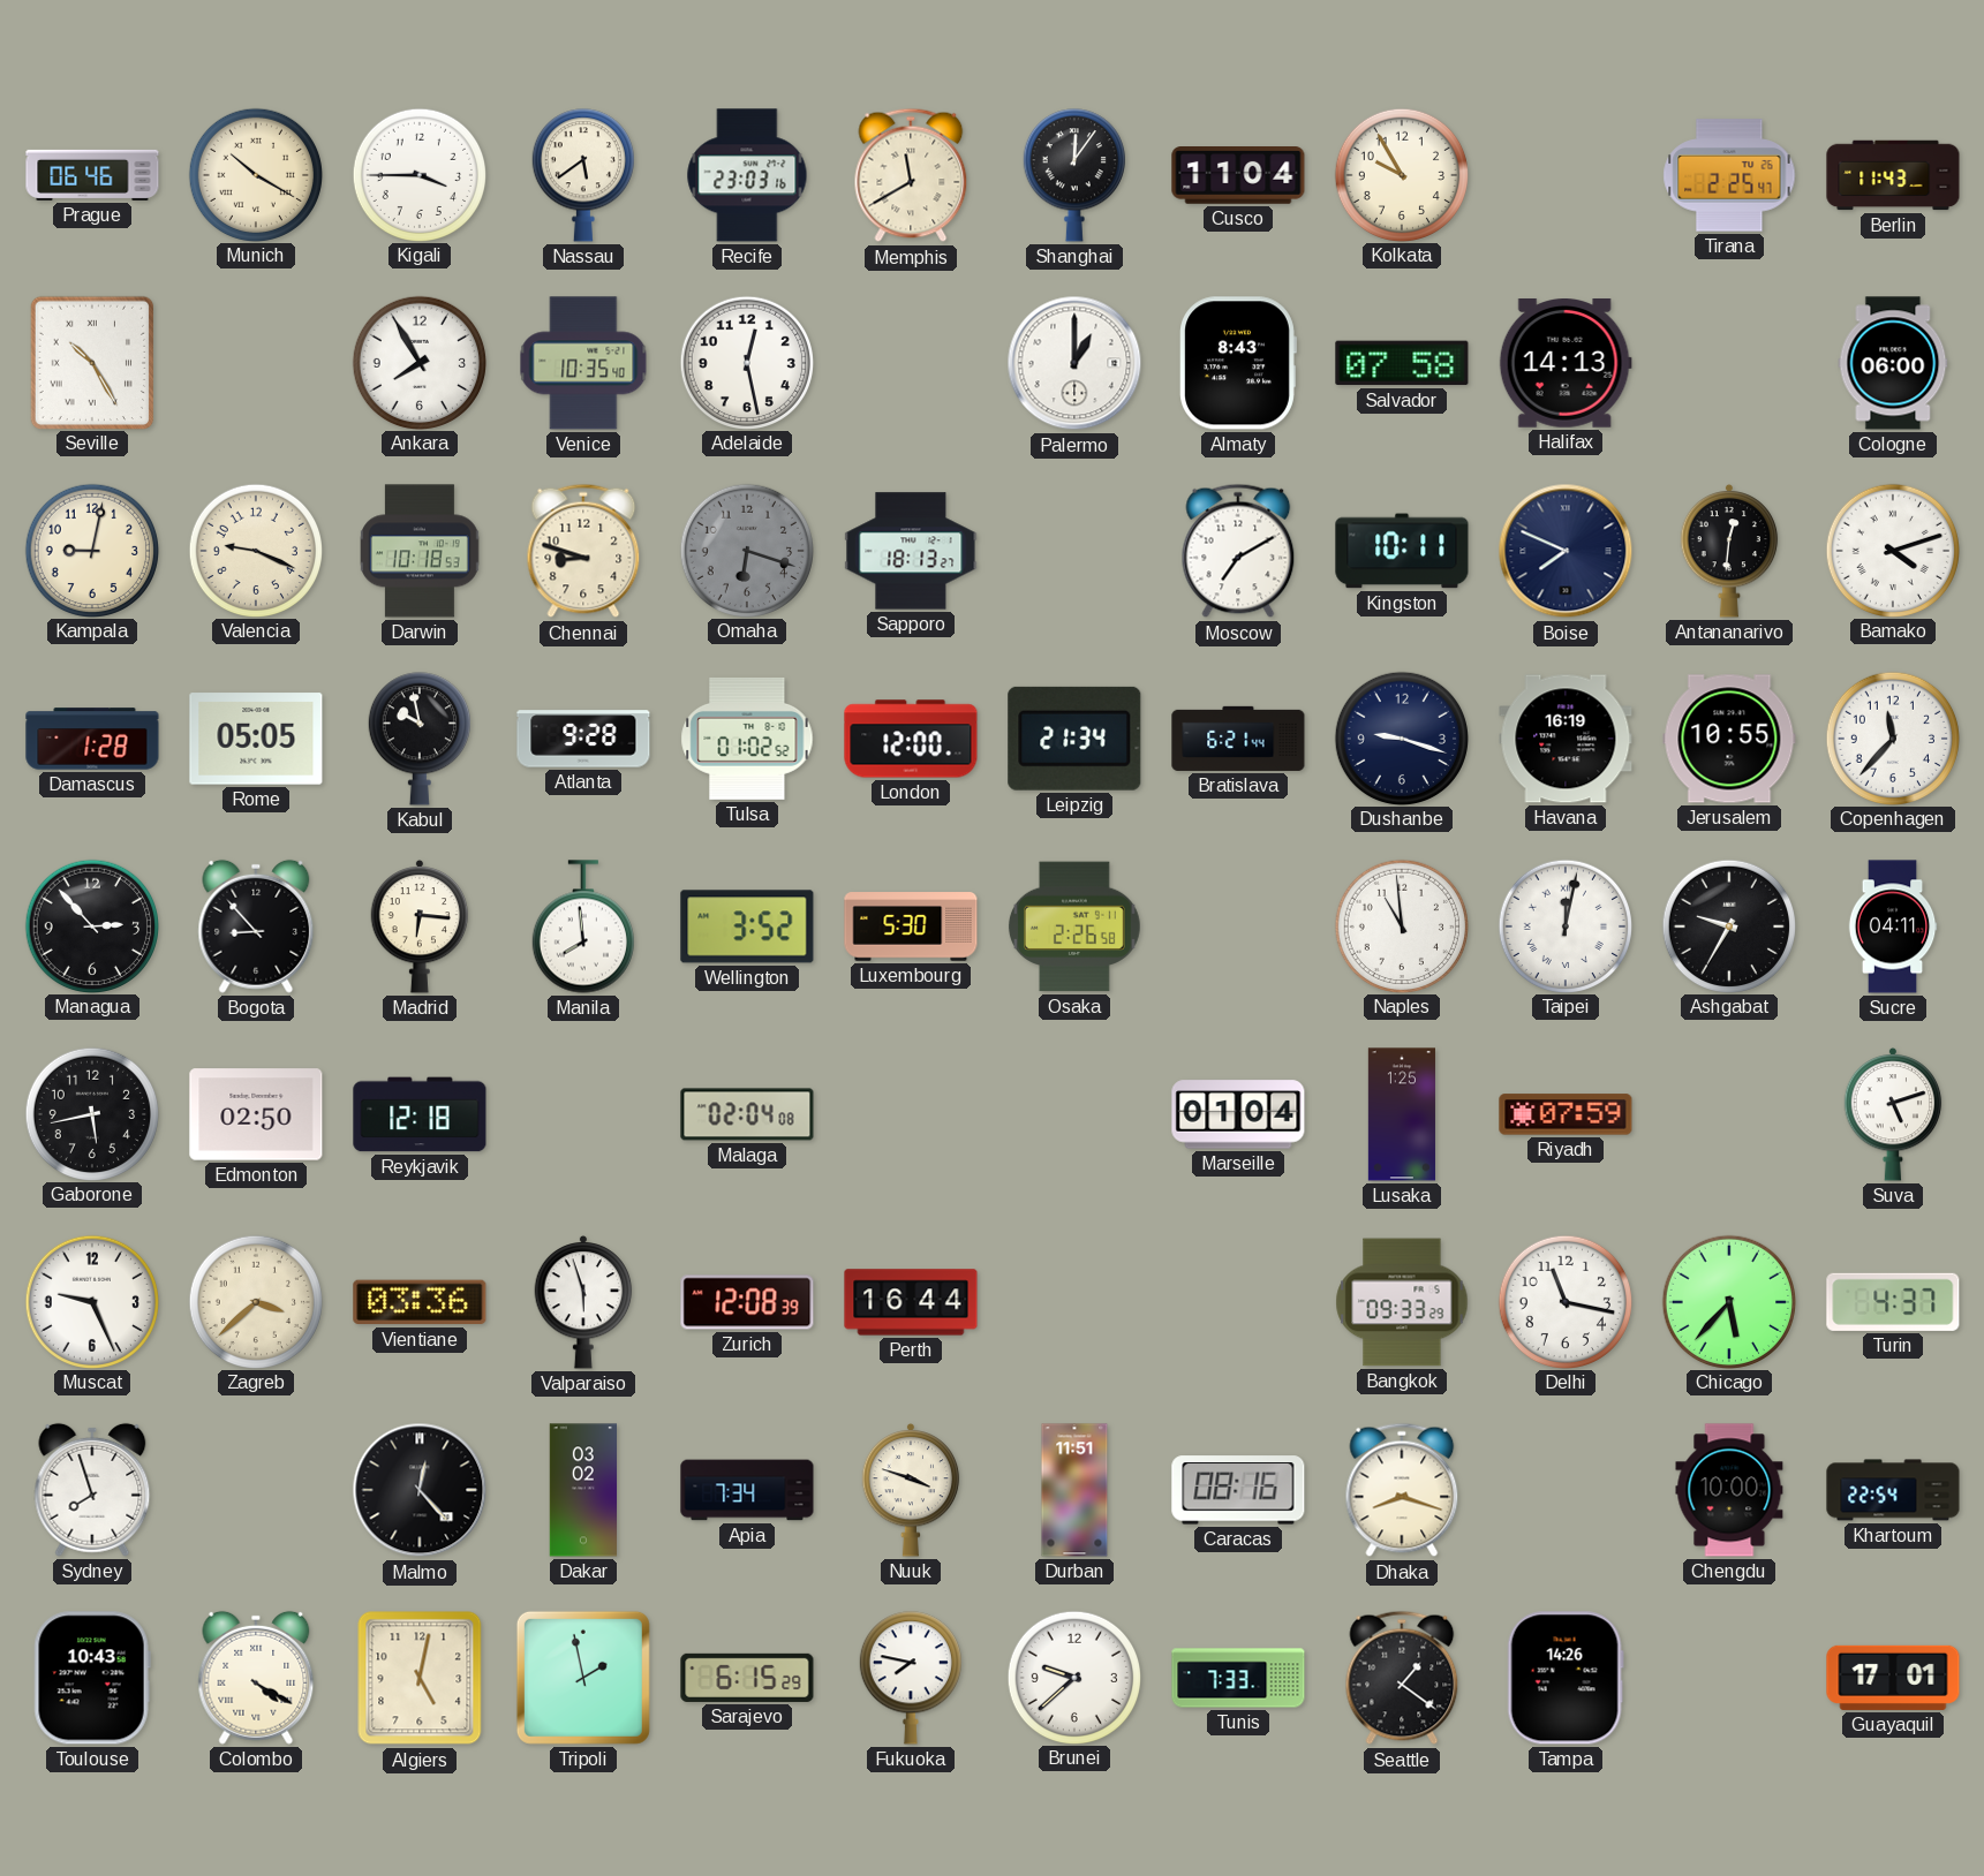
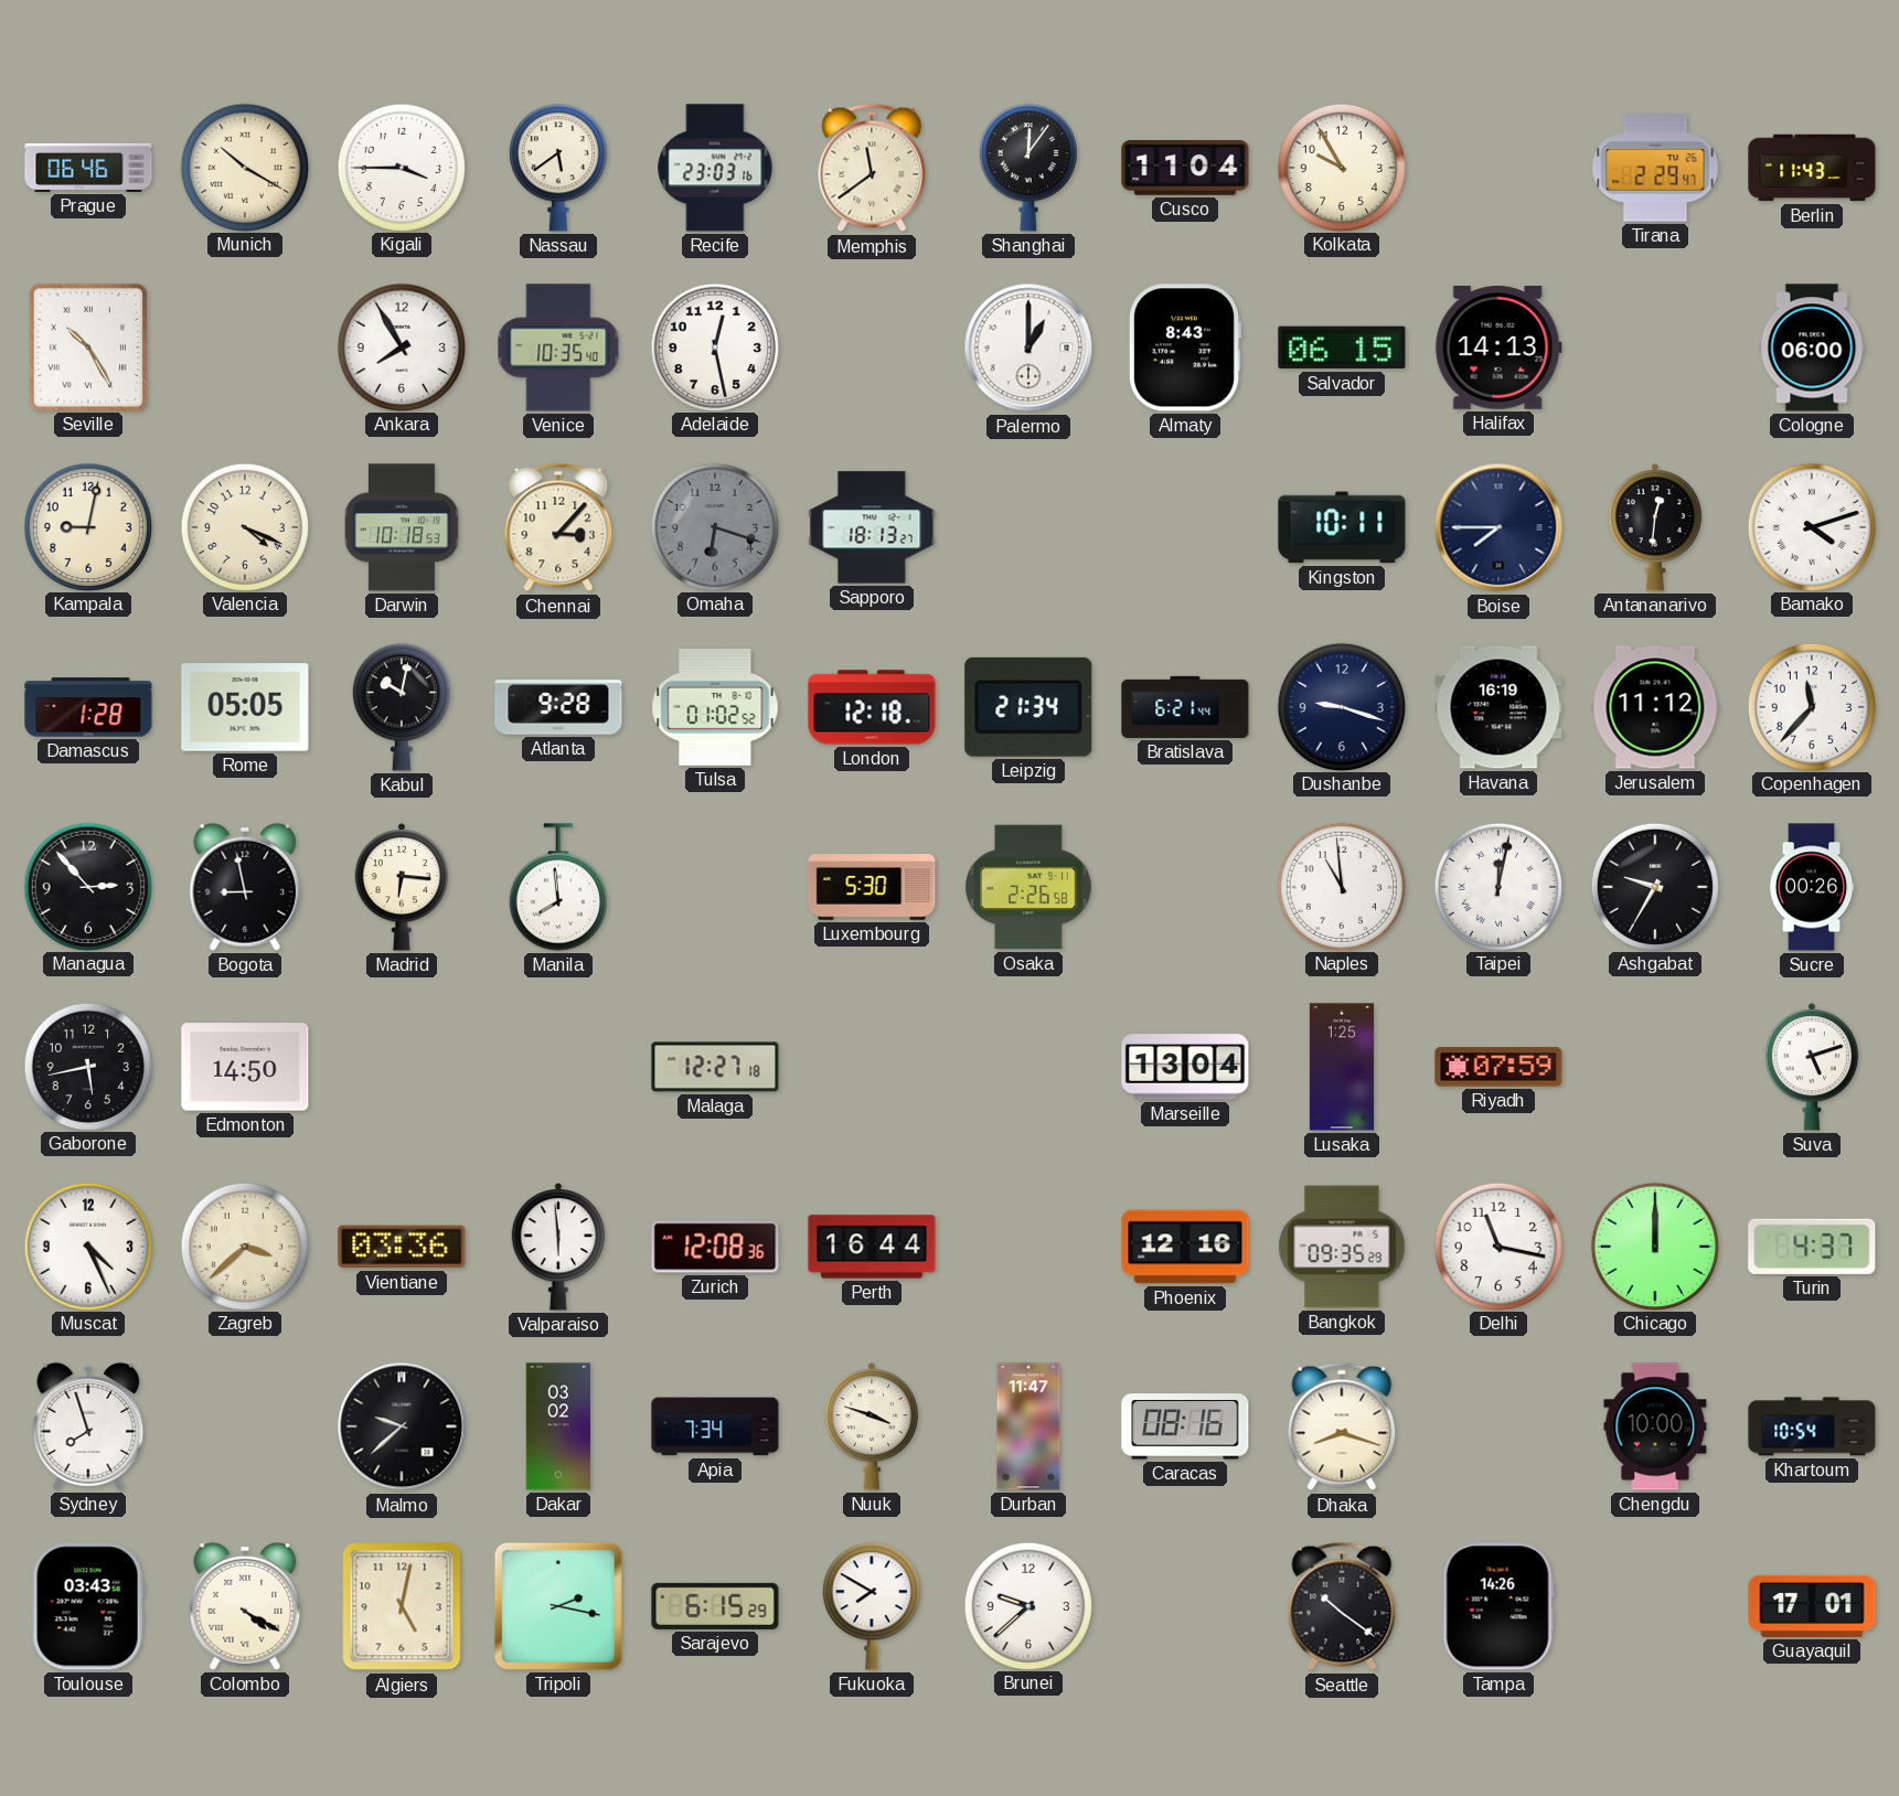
Memphis: 11:40 -> 11:39 (872, 168)
Tirana: 2:25 -> 2:29 (1655, 168)
Salvador: 07:58 -> 06:15 (1342, 348)
Valencia: 9:19 -> 4:19 (244, 526)
Chennai: 8:48 -> 3:07 (558, 527)
Moscow: 7:10 -> none (1238, 551)
Boise: 7:49 -> 7:45 (1498, 527)
Kabul: 9:58 -> 10:02 (402, 707)
London: 12:00 -> 12:18 (872, 707)
Jerusalem: 10:55 -> 11:12 (1655, 707)
Bogota: 8:53 -> 8:58 (245, 887)
Wellington: 3:52 -> none (747, 926)
Sucre: 04:11 -> 00:26 (1812, 887)
Edmonton: 02:50 -> 14:50 (245, 1067)
Reykjavik: 12:18 -> none (420, 1114)
Malaga: 02:04 -> 12:27 (715, 1067)
Marseille: 01:04 -> 13:04 (1185, 1067)
Muscat: 9:26 -> 4:26 (87, 1246)
Valparaiso: 5:57 -> 5:59 (558, 1247)
Zurich: 12:08:39 -> 12:08:36 (715, 1247)
Phoenix: none -> 12:16 (1185, 1247)
Bangkok: 09:33 -> 09:35 (1342, 1247)
Chicago: 5:37 -> 12:00 (1654, 1246)
Malmo: 12:23 -> 9:38 (402, 1426)
Durban: 11:51 -> 11:47 (1028, 1426)
Khartoum: 22:54 -> 10:54 (1812, 1426)
Toulouse: 10:43 -> 03:43 (88, 1606)
Tripoli: 1:58 -> 2:17 (558, 1606)
Fukuoka: 7:47 -> 7:50 (872, 1606)
Tunis: 7:33 -> none (1238, 1678)
Seattle: 1:21 -> 10:21 (1342, 1606)
